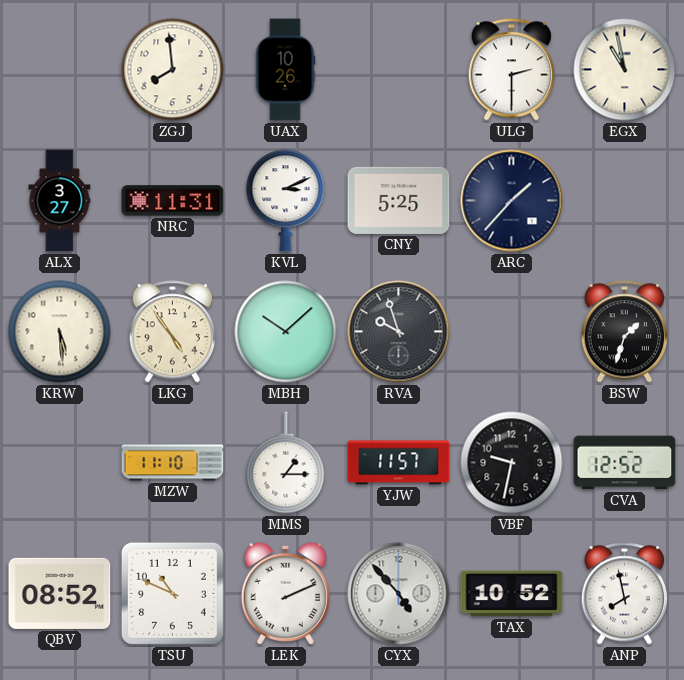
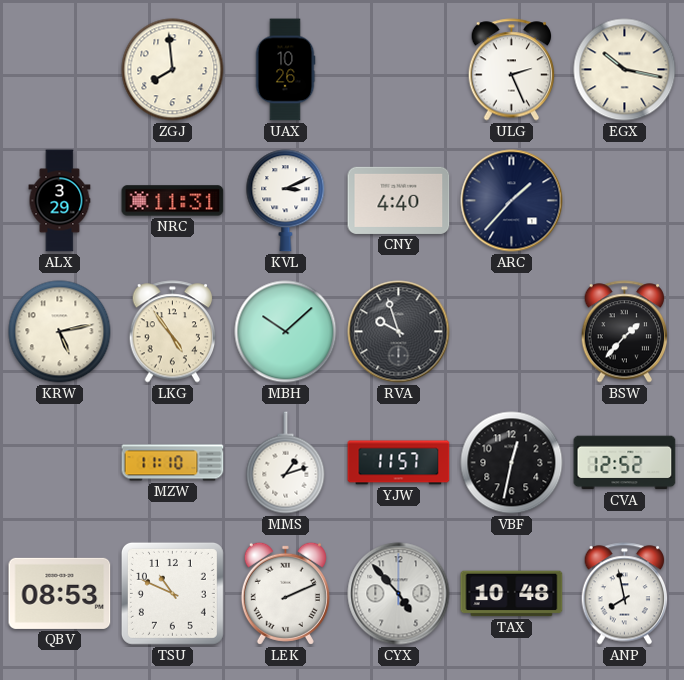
ULG: 2:30 -> 2:26 (512, 70)
EGX: 10:58 -> 10:17 (625, 70)
ALX: 3:27 -> 3:29 (60, 201)
CNY: 5:25 -> 4:40 (399, 200)
KRW: 5:29 -> 5:13 (60, 332)
BSW: 1:33 -> 1:37 (625, 332)
MMS: 1:15 -> 1:12 (286, 463)
VBF: 9:32 -> 12:32 (512, 463)
QBV: 08:52 -> 08:53 (60, 593)
TAX: 10:52 -> 10:48 (512, 594)
